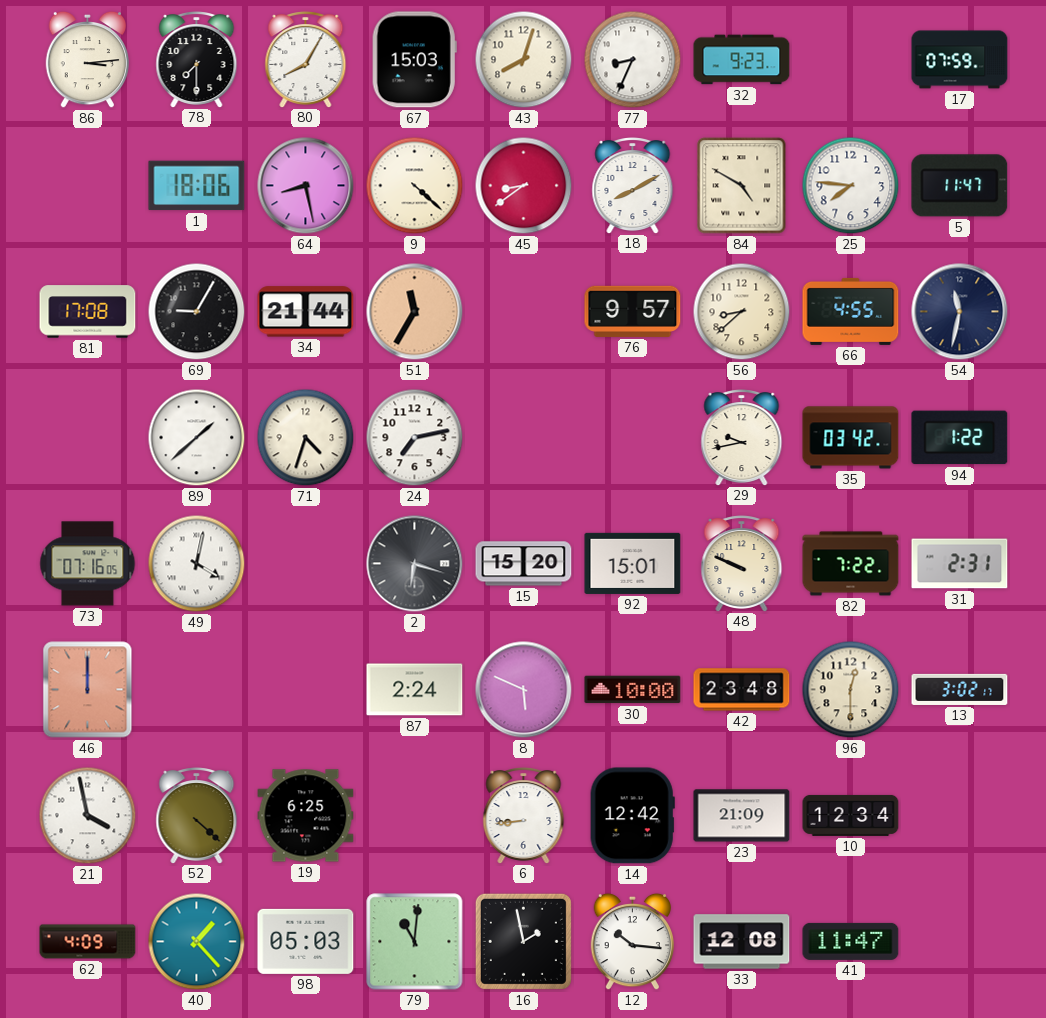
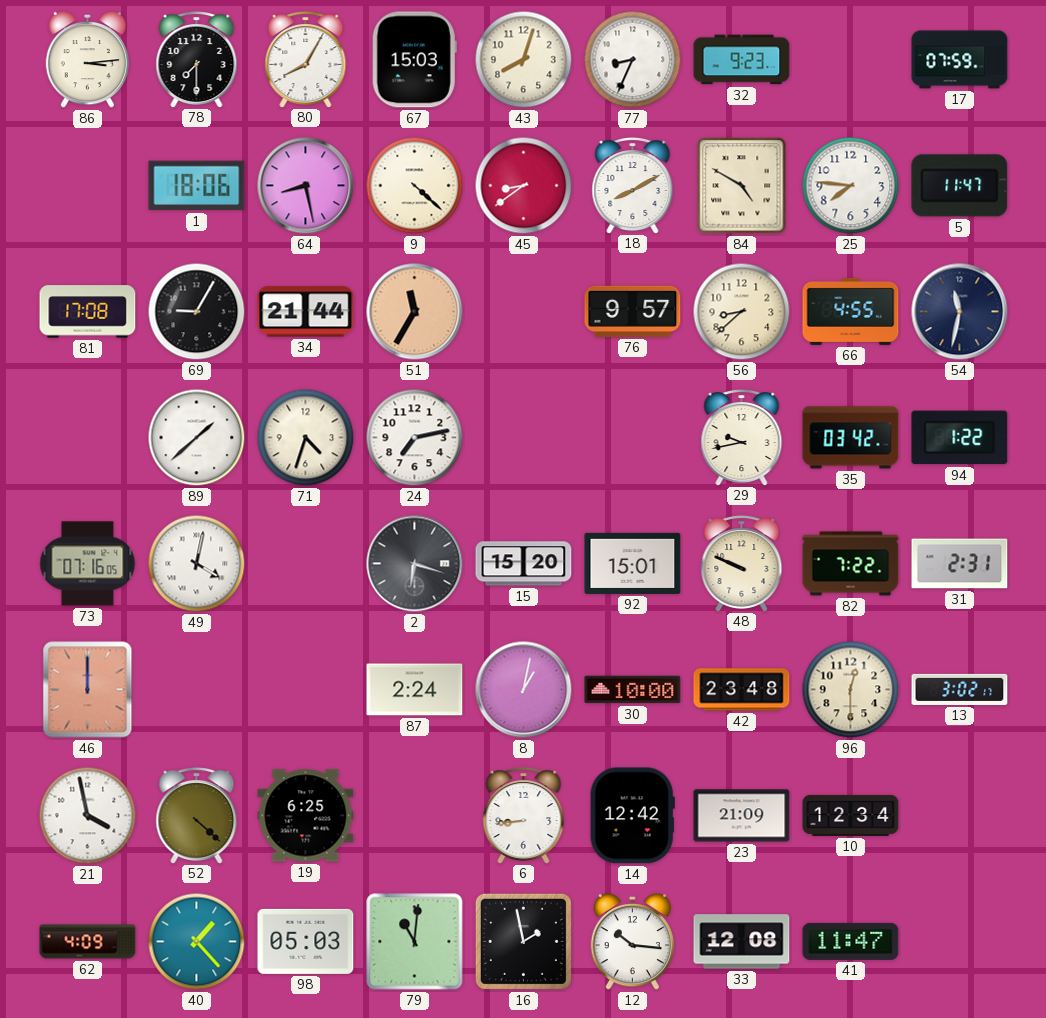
8: 5:49 -> 1:02 (524, 690)
